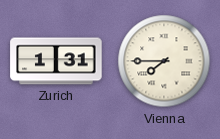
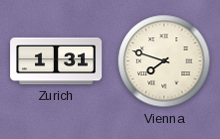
Vienna: 7:45 -> 7:48 (164, 61)
